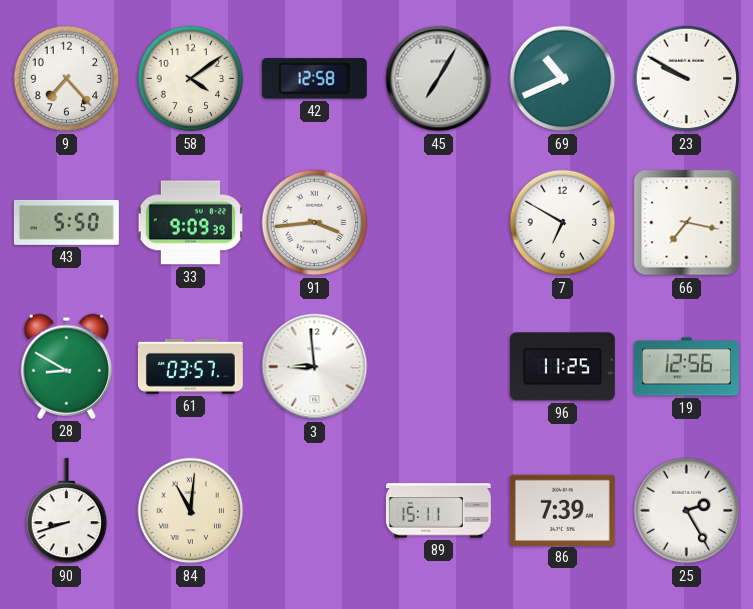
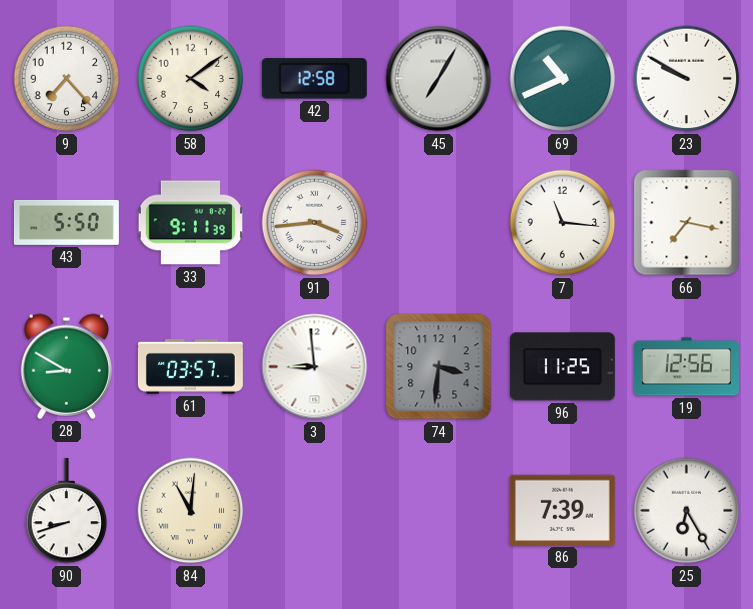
33: 9:09 -> 9:11 (190, 223)
7: 6:50 -> 11:16 (563, 223)
74: none -> 3:31 (439, 367)
89: 15:11 -> none (438, 511)
25: 2:25 -> 6:25 (687, 511)
